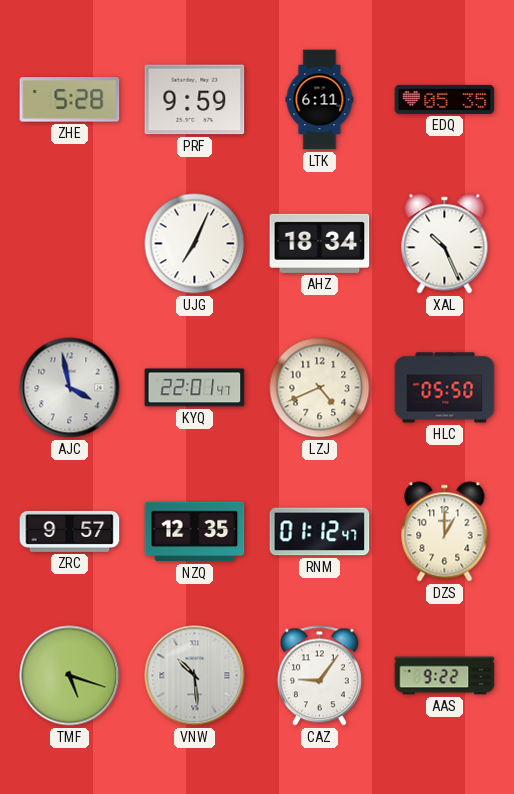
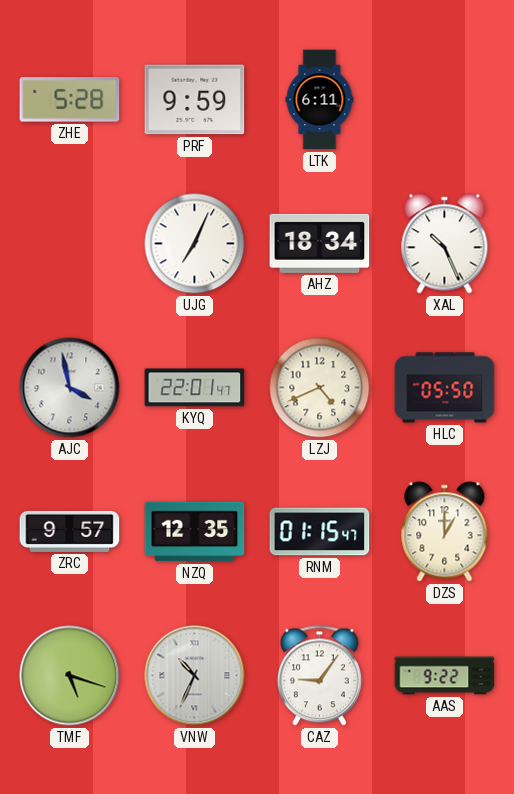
EDQ: 05:35 -> none (445, 99)
RNM: 01:12 -> 01:15 (320, 532)
VNW: 10:29 -> 10:34 (195, 676)
